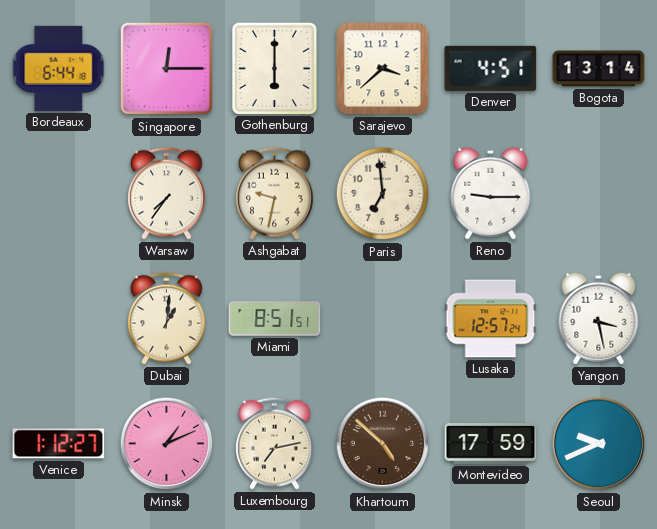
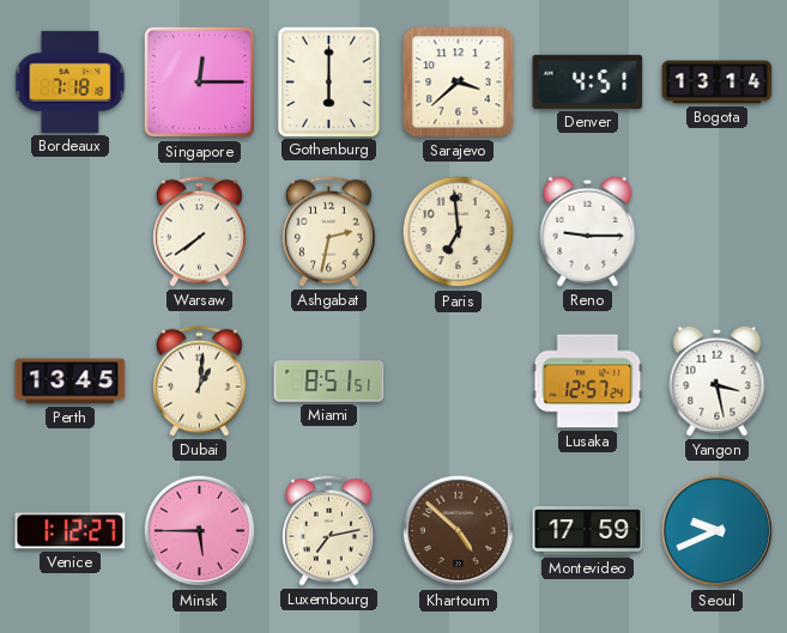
Bordeaux: 6:44 -> 7:18 (71, 81)
Warsaw: 7:36 -> 7:39 (200, 231)
Ashgabat: 9:32 -> 2:32 (329, 231)
Perth: none -> 13:45 (71, 382)
Minsk: 1:11 -> 5:45 (200, 531)
